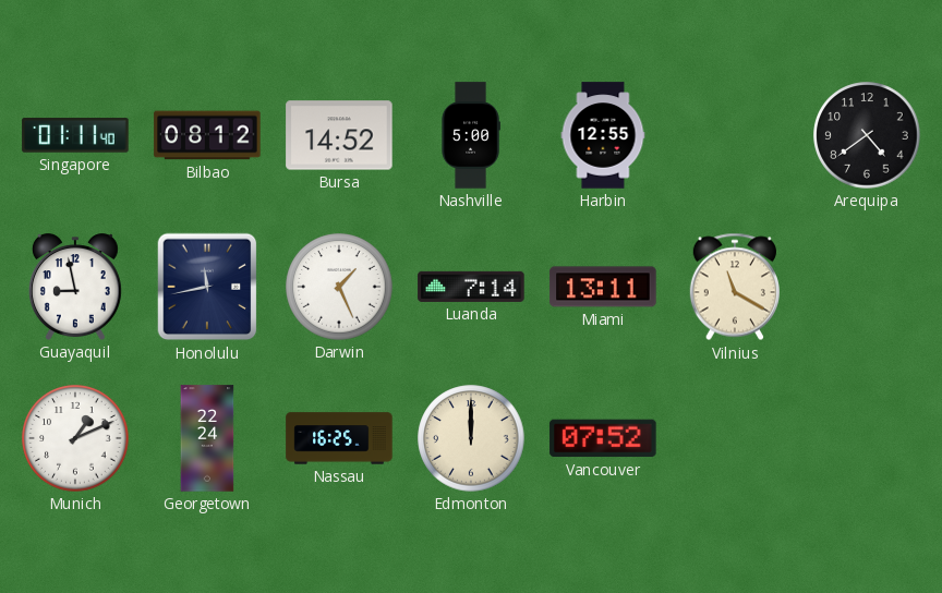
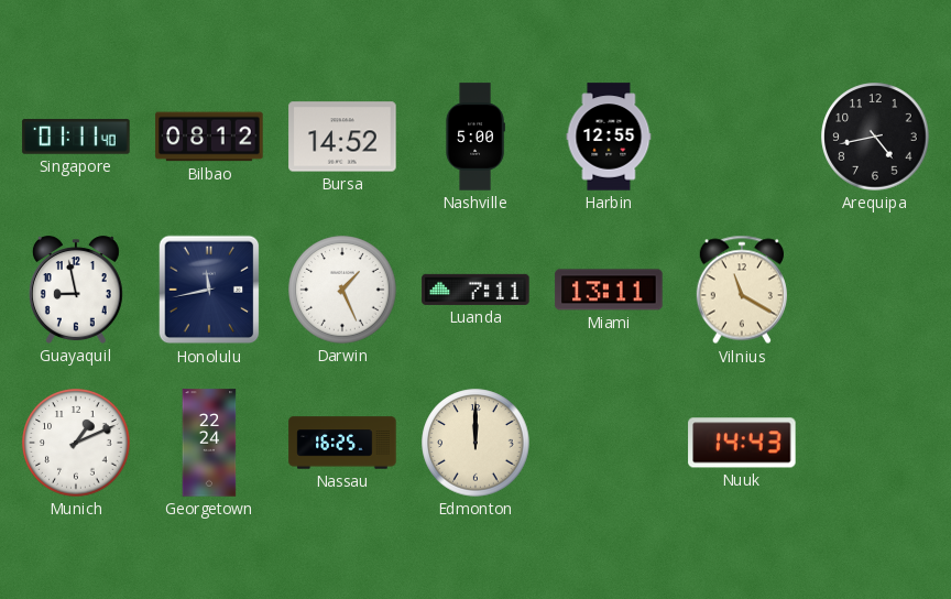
Arequipa: 4:39 -> 4:43 (875, 137)
Luanda: 7:14 -> 7:11 (475, 290)
Vancouver: 07:52 -> none (603, 438)
Nuuk: none -> 14:43 (742, 443)
